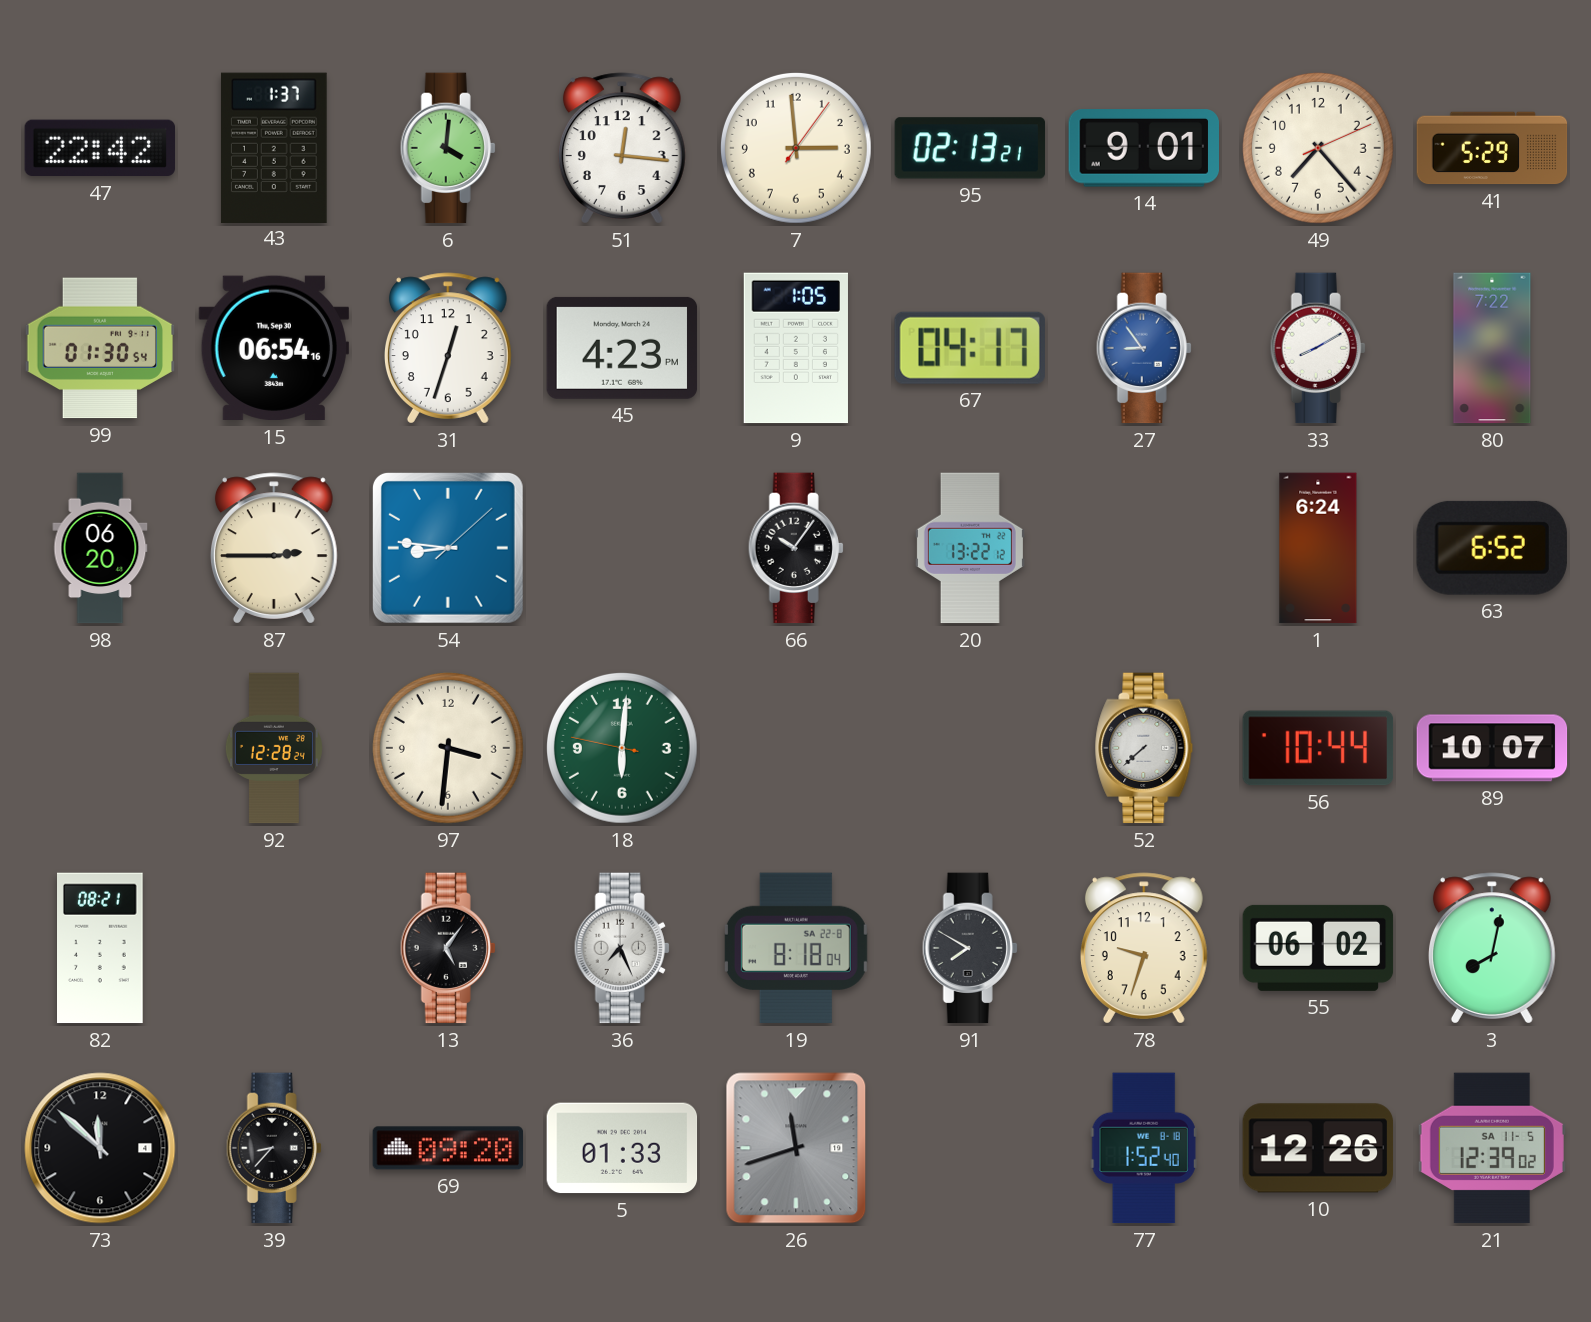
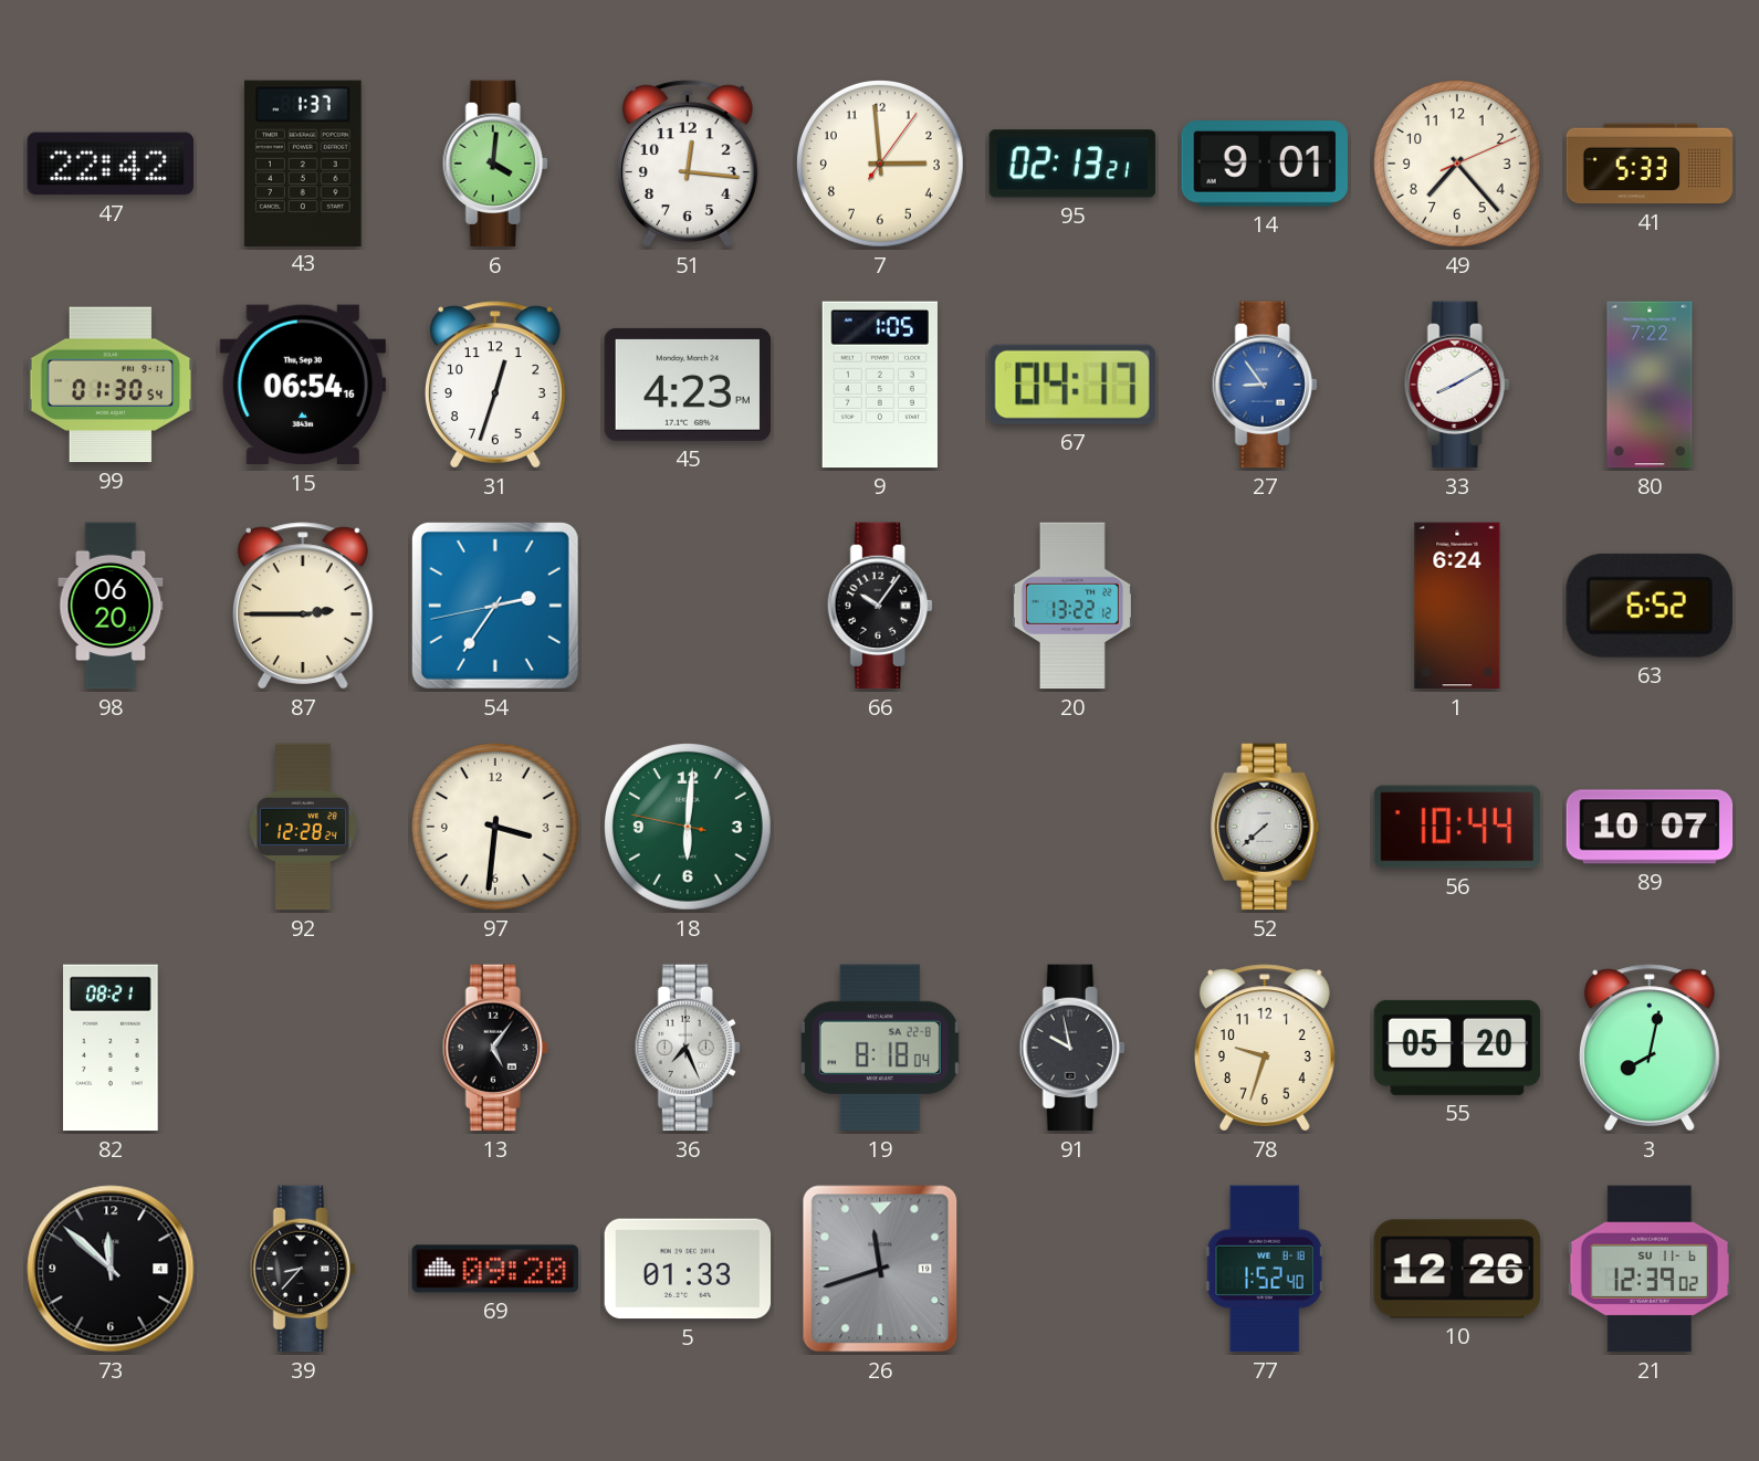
41: 5:29 -> 5:33 (1650, 164)
54: 8:46 -> 2:35 (495, 606)
91: 7:50 -> 9:58 (1072, 1048)
55: 06:02 -> 05:20 (1457, 1048)
21 date: SA 11-5 -> SU 11-6 (1650, 1269)
